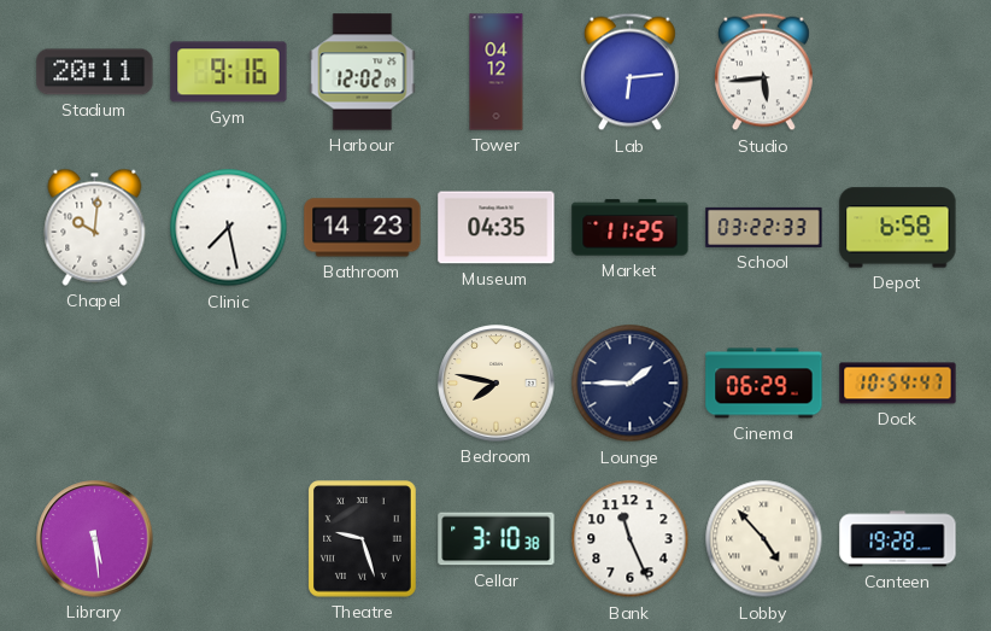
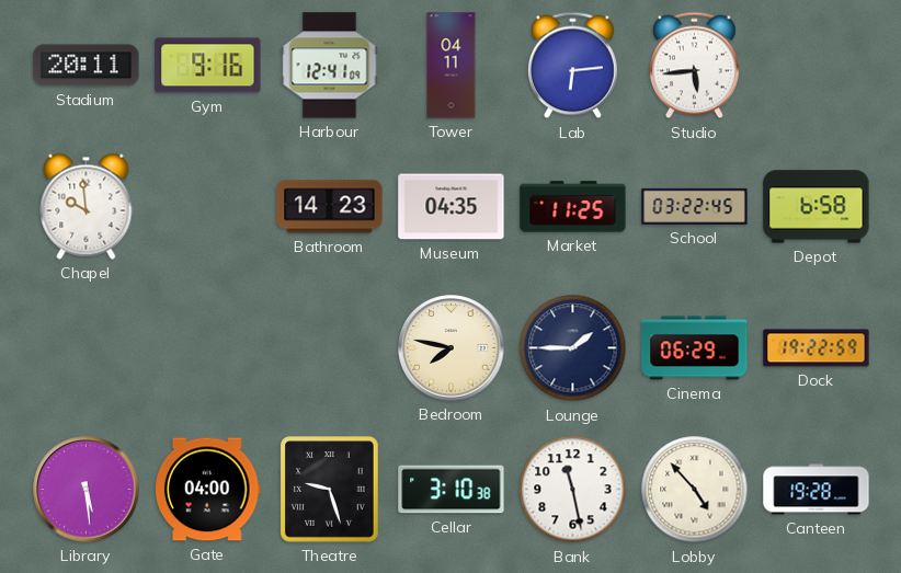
Harbour: 12:02 -> 12:41 (330, 66)
Tower: 04:12 -> 04:11 (452, 66)
Chapel: 10:01 -> 9:59 (87, 206)
Clinic: 7:28 -> none (229, 228)
School: 03:22:33 -> 03:22:45 (695, 206)
Dock: 10:54 -> 19:22 (817, 348)
Gate: none -> 04:00 (207, 490)
Bank: 11:26 -> 11:28 (573, 490)
